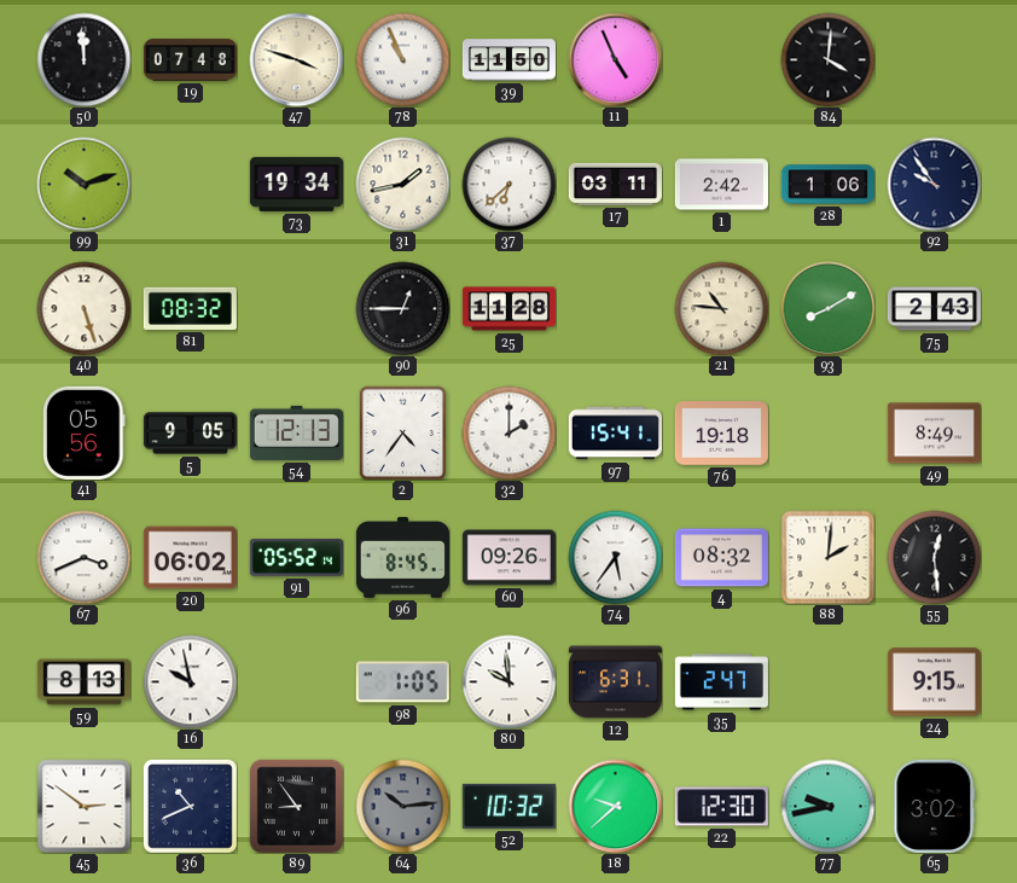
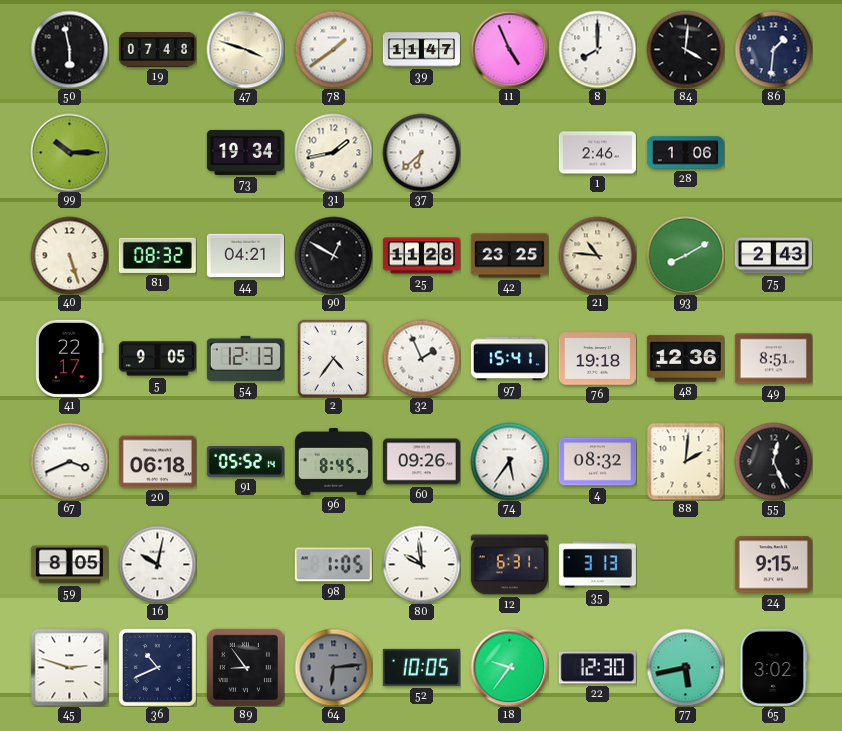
50: 11:59 -> 5:58 (69, 49)
78: 10:56 -> 1:39 (333, 49)
39: 11:50 -> 11:47 (421, 50)
8: none -> 8:00 (597, 49)
86: none -> 1:31 (773, 49)
99: 10:12 -> 10:15 (69, 152)
17: 03:11 -> none (615, 184)
1: 2:42 -> 2:46 (597, 153)
92: 9:54 -> none (934, 184)
44: none -> 04:21 (245, 256)
90: 12:45 -> 12:50 (333, 255)
42: none -> 23:25 (509, 256)
41: 05:56 -> 22:17 (70, 358)
32: 2:00 -> 1:56 (421, 358)
48: none -> 12:36 (685, 359)
49: 8:49 -> 8:51 (773, 359)
20: 06:02 -> 06:18 (157, 462)
55: 12:29 -> 12:26 (773, 461)
59: 8:13 -> 8:05 (69, 565)
16: 9:58 -> 10:02 (157, 564)
35: 2:47 -> 3:13 (597, 565)
45: 2:51 -> 2:48 (69, 667)
64: 10:14 -> 6:14 (333, 667)
52: 10:32 -> 10:05 (421, 667)
18: 9:38 -> 9:36 (509, 667)
77: 9:43 -> 5:43 (685, 667)
